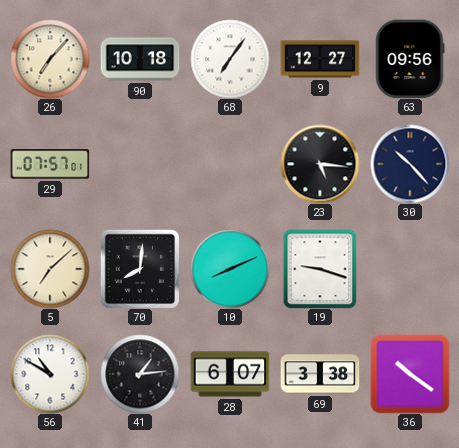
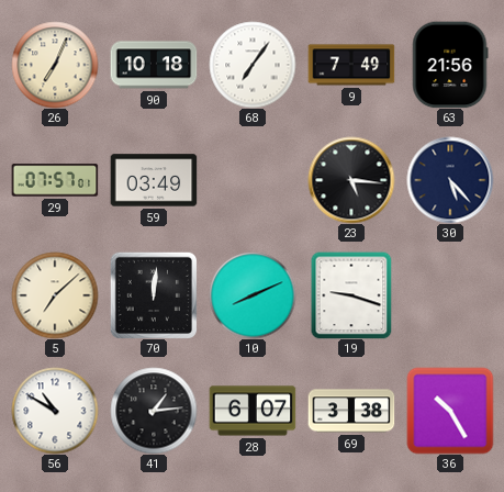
26: 7:07 -> 7:04 (55, 65)
9: 12:27 -> 7:49 (351, 65)
63: 09:56 -> 21:56 (450, 65)
59: none -> 03:49 (154, 180)
30: 10:23 -> 5:23 (450, 180)
70: 8:01 -> 12:01 (154, 295)
36: 10:21 -> 10:25 (450, 411)
